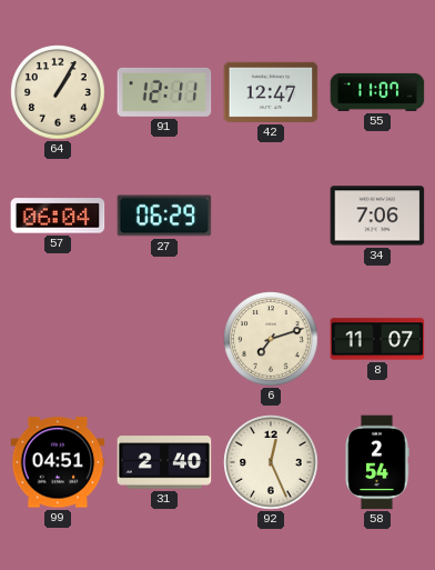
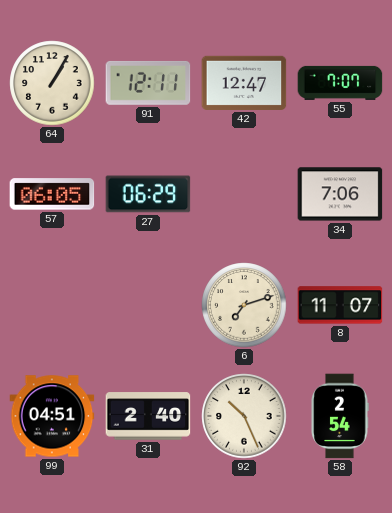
55: 11:07 -> 7:07 (340, 83)
57: 06:04 -> 06:05 (52, 194)
92: 12:26 -> 10:26 (244, 416)
